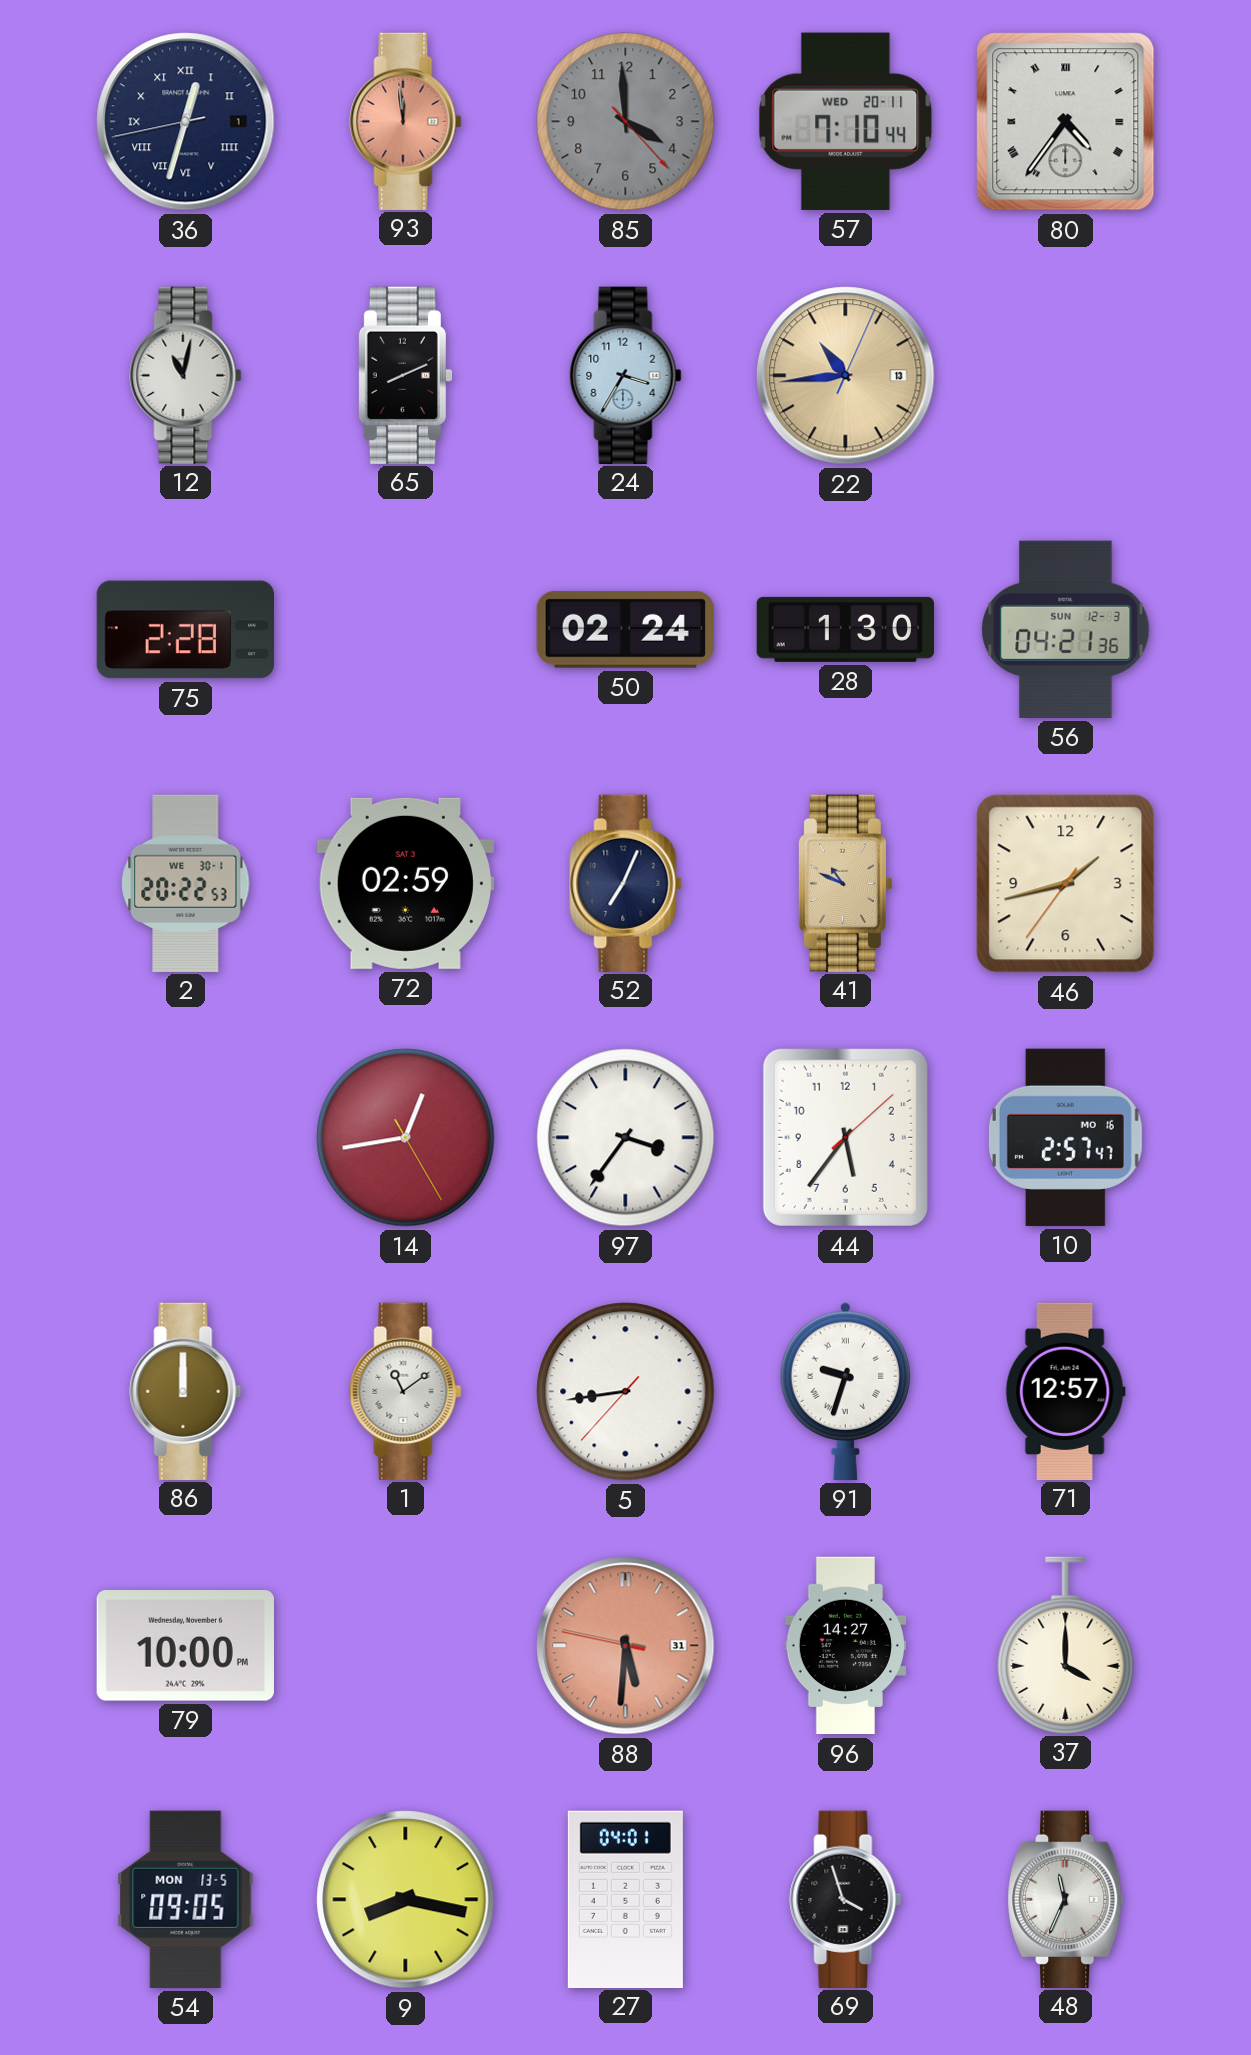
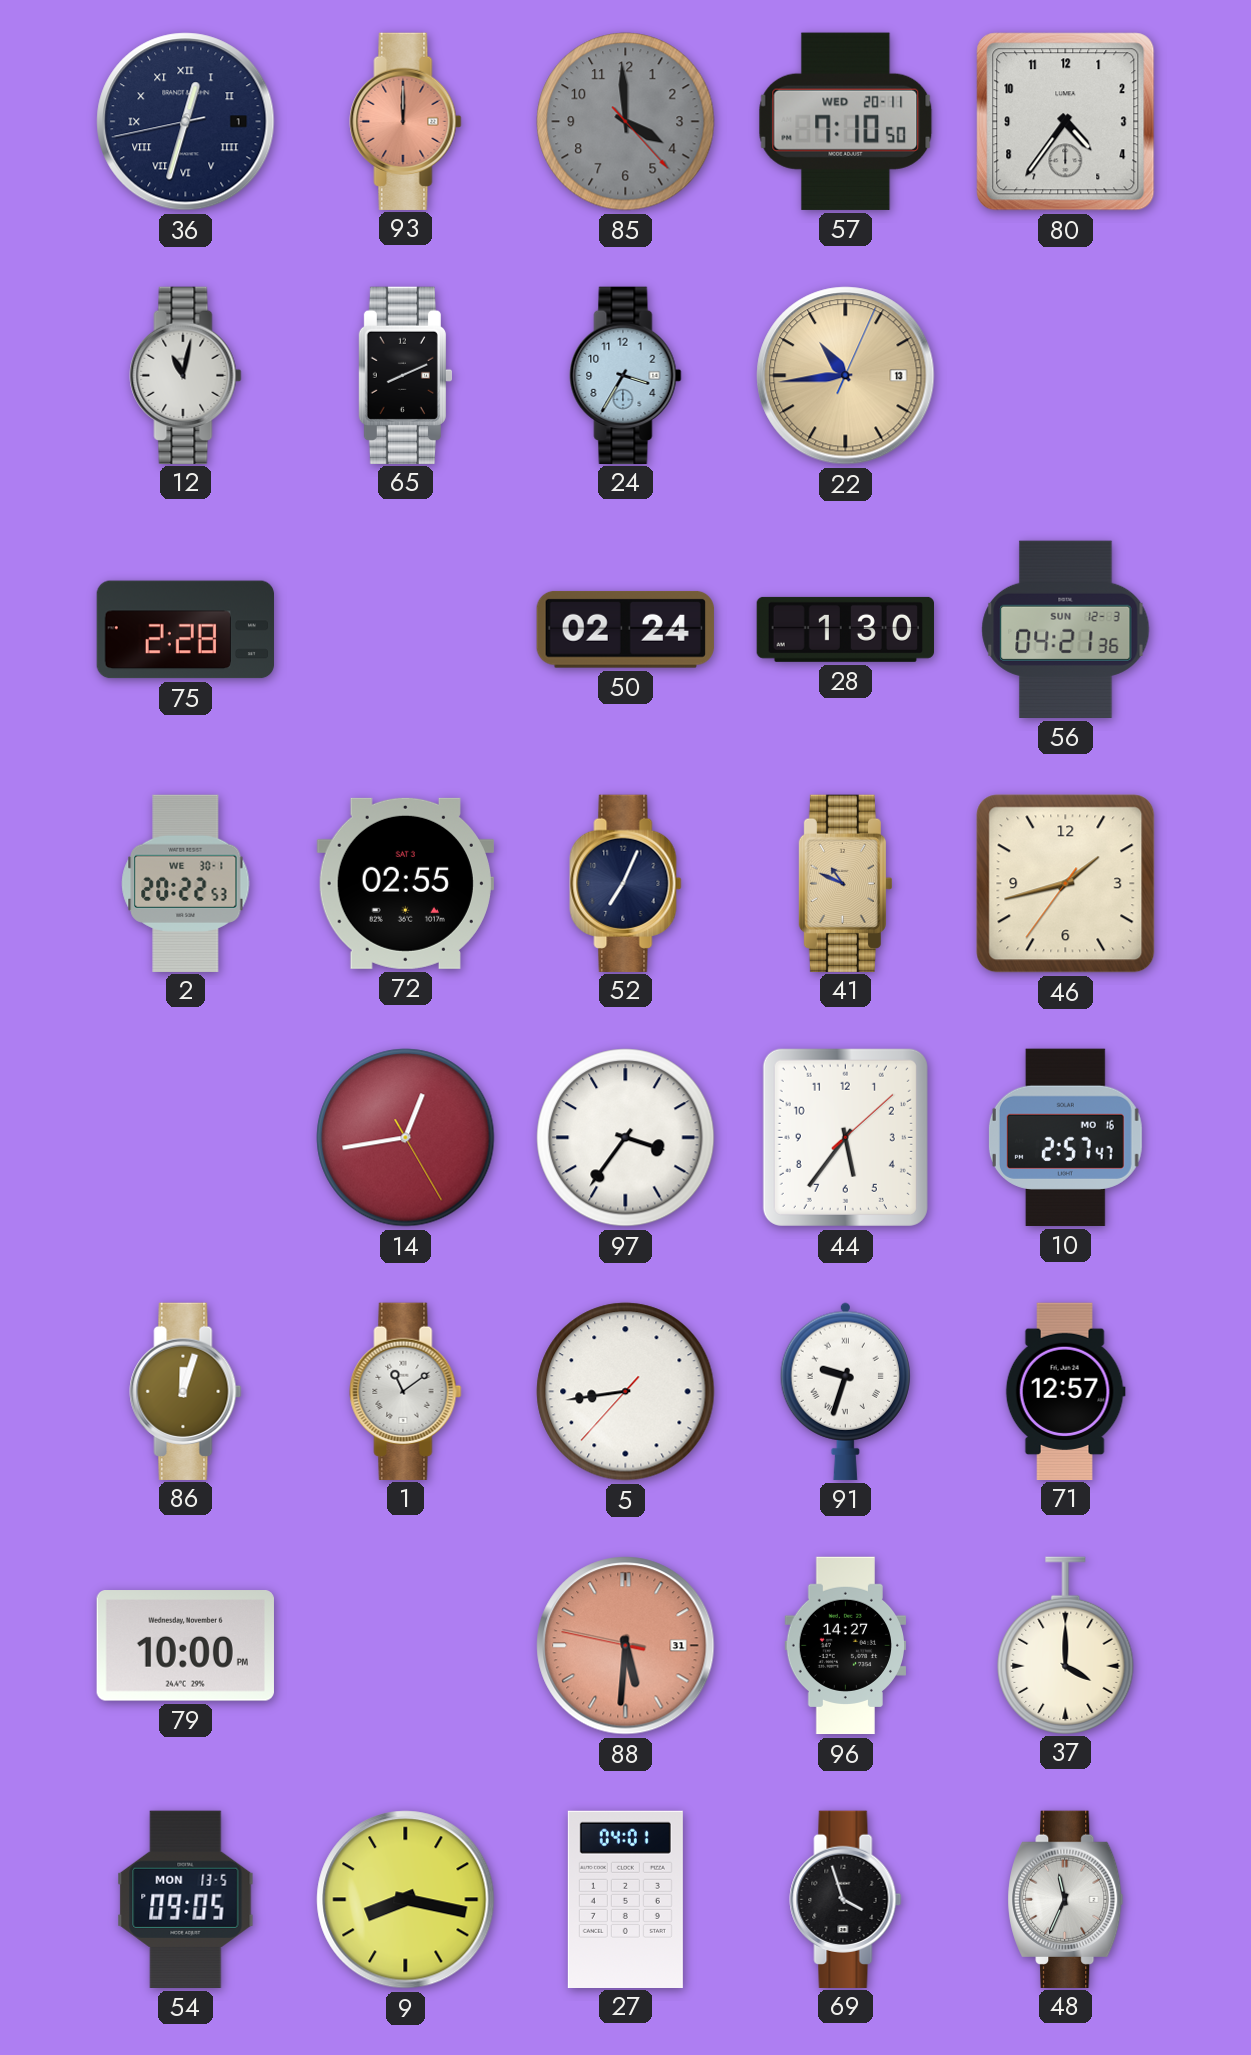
93: 11:59 -> 12:00 (406, 121)
57: 7:10:44 -> 7:10:50 (846, 121)
80 numerals: Roman -> Arabic (1066, 122)
72: 02:59 -> 02:55 (405, 883)
86: 12:00 -> 12:03 (186, 1391)
